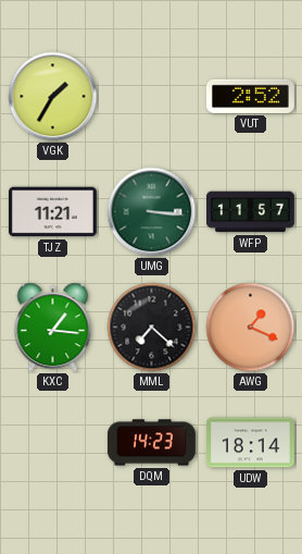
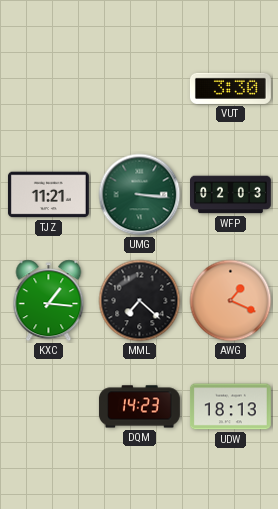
VGK: 1:35 -> none (53, 97)
VUT: 2:52 -> 3:30 (230, 88)
WFP: 11:57 -> 02:03 (231, 195)
UDW: 18:14 -> 18:13 (230, 407)
